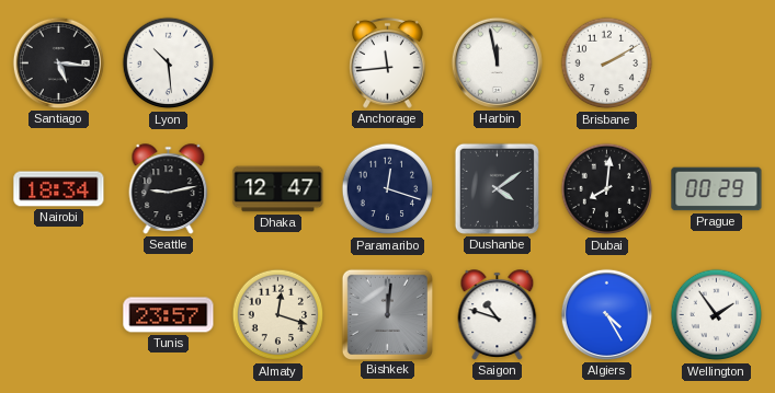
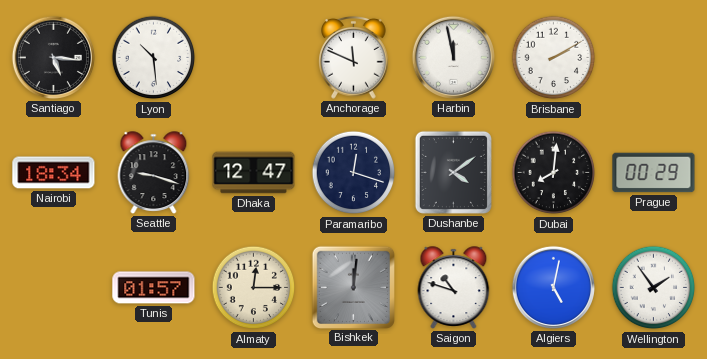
Anchorage: 11:44 -> 11:49 (354, 58)
Seattle: 9:13 -> 9:18 (154, 173)
Tunis: 23:57 -> 01:57 (154, 288)
Almaty: 12:18 -> 12:15 (254, 288)
Algiers: 4:25 -> 5:02 (553, 287)
